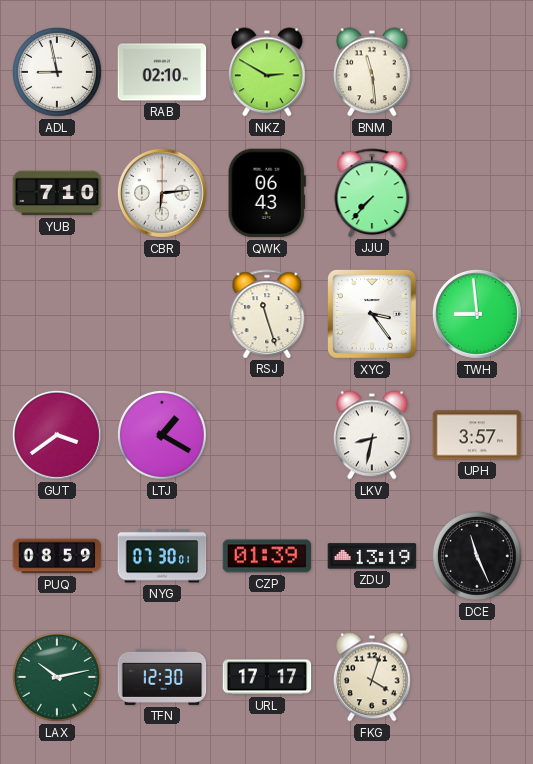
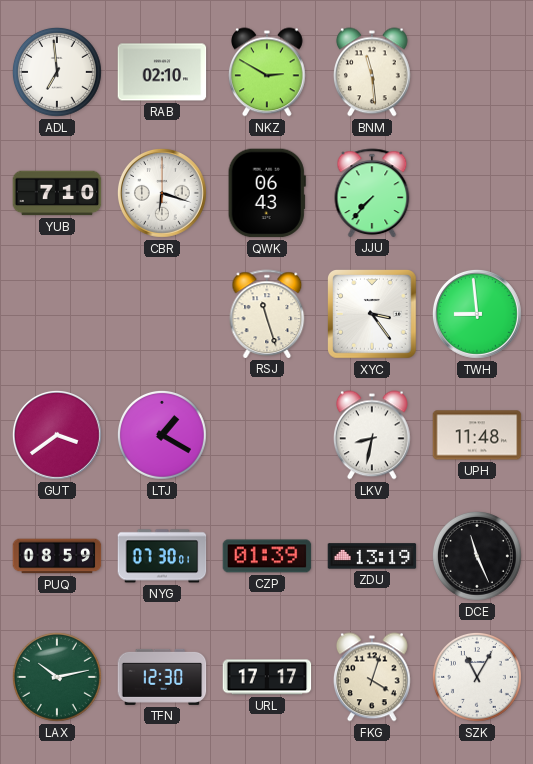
ADL: 8:58 -> 6:59 (57, 72)
CBR: 6:14 -> 6:18 (162, 193)
UPH: 3:57 -> 11:48 (477, 435)
SZK: none -> 11:05 (477, 677)
